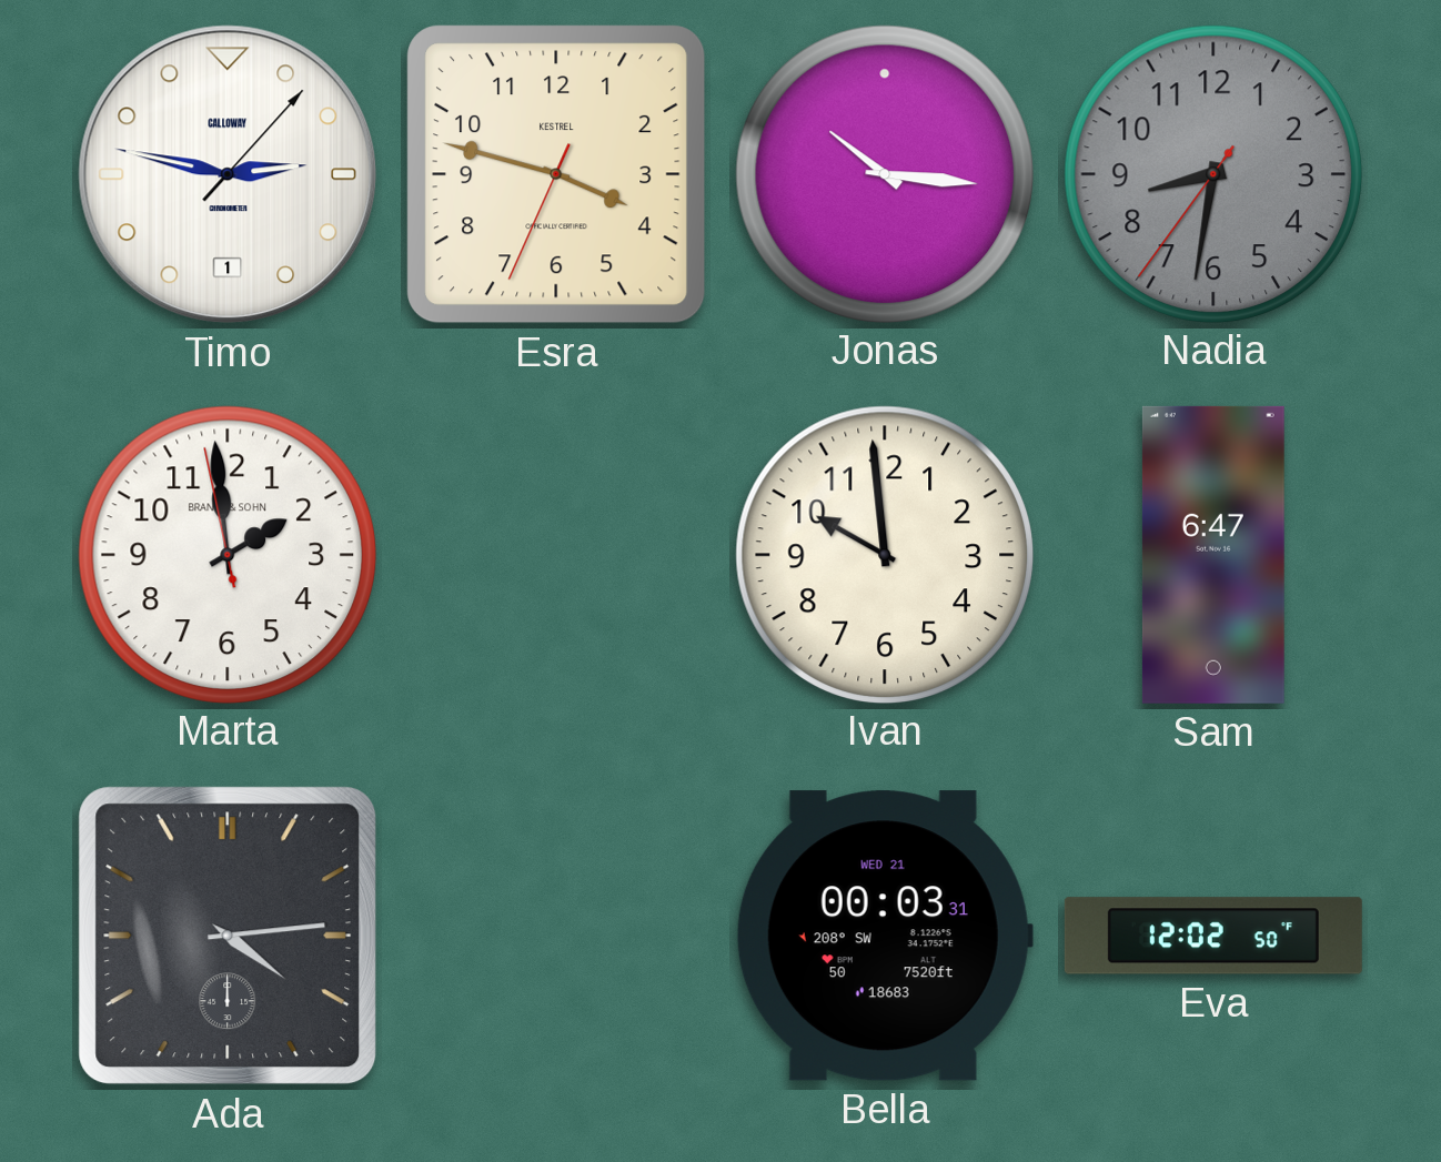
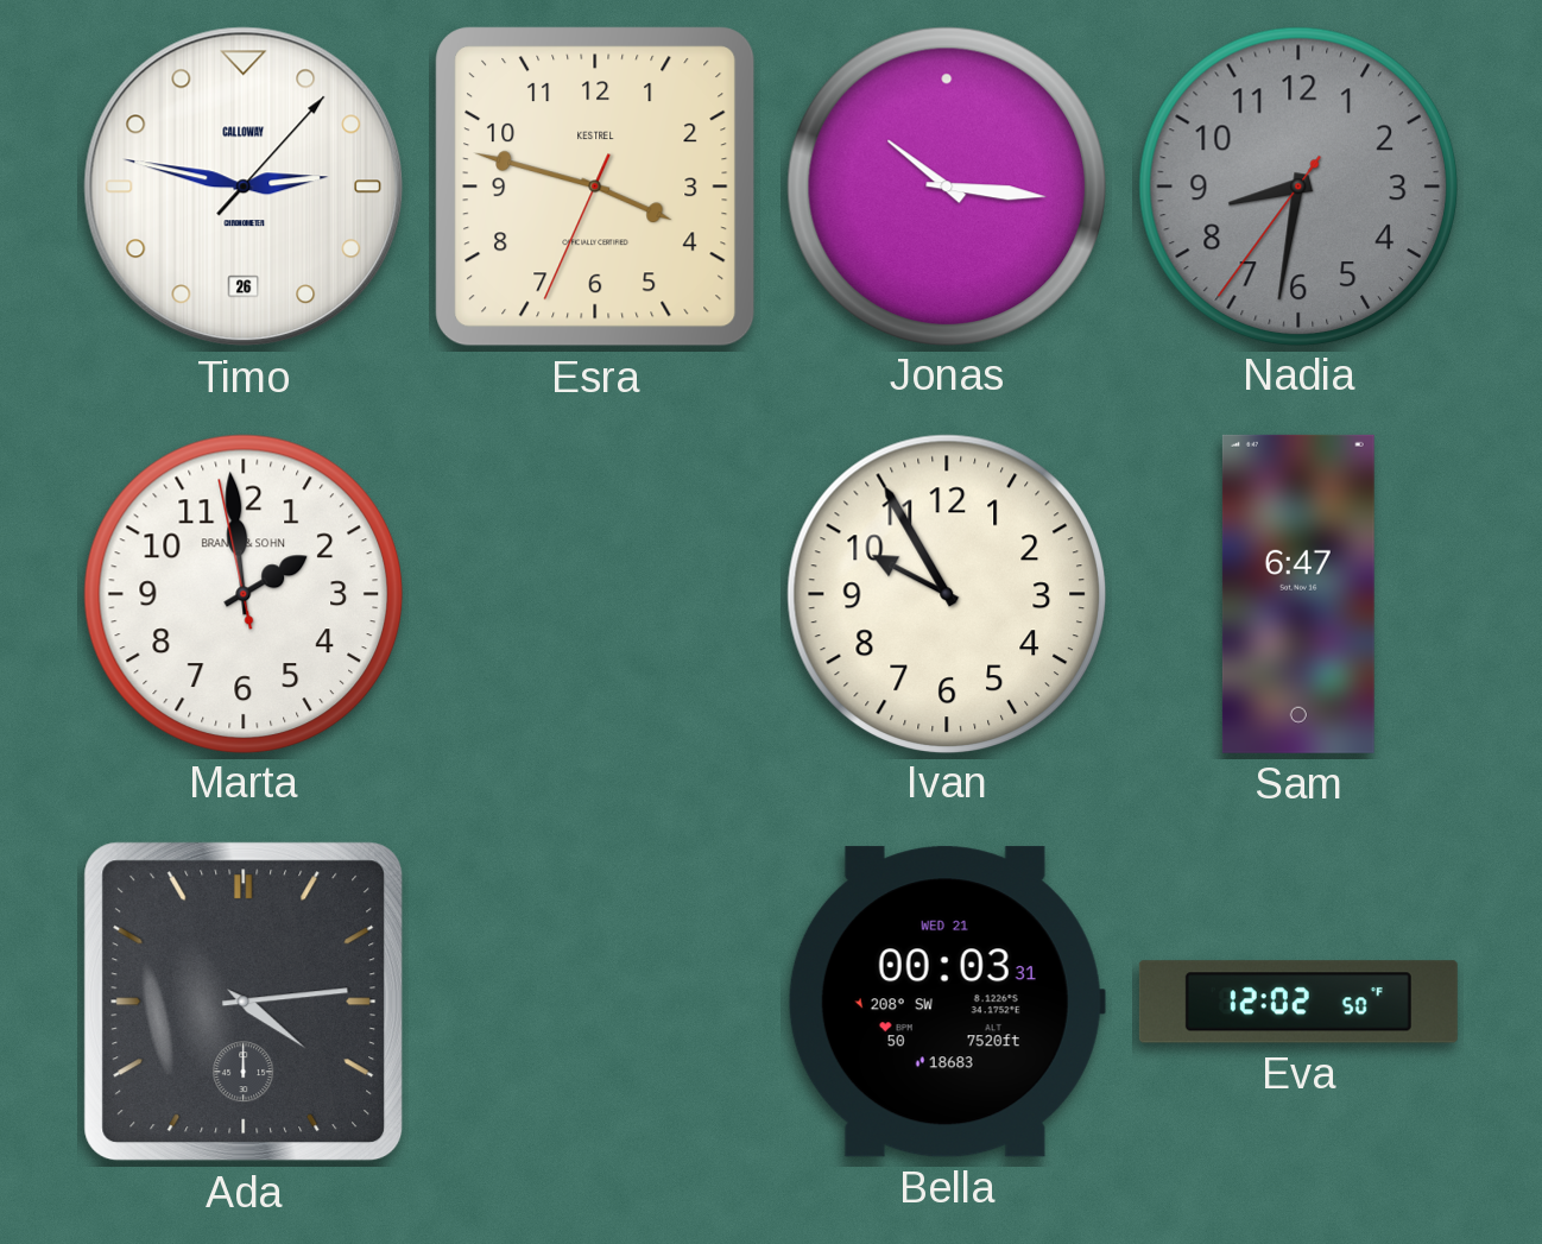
Timo date: 1 -> 26 (244, 187)
Ivan: 9:59 -> 9:55 (946, 593)
